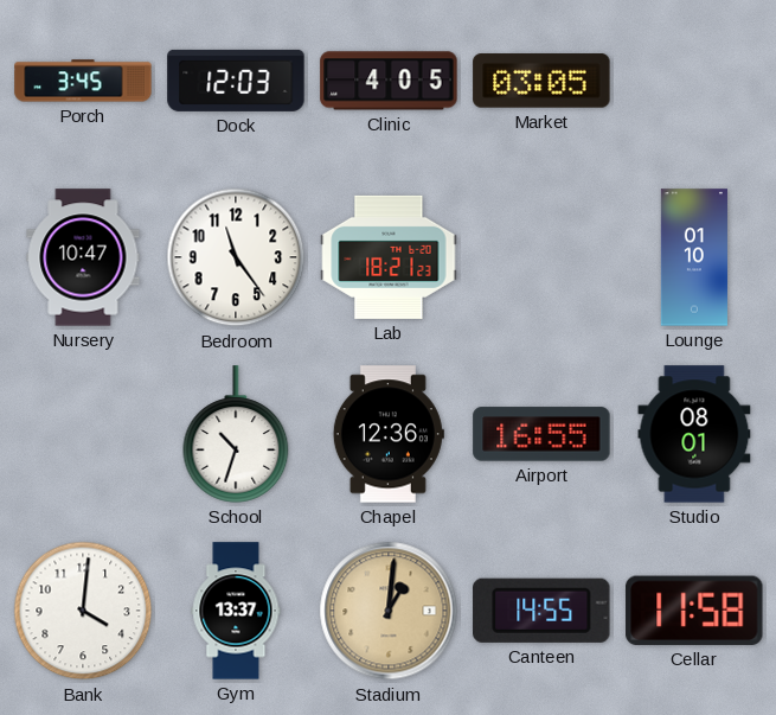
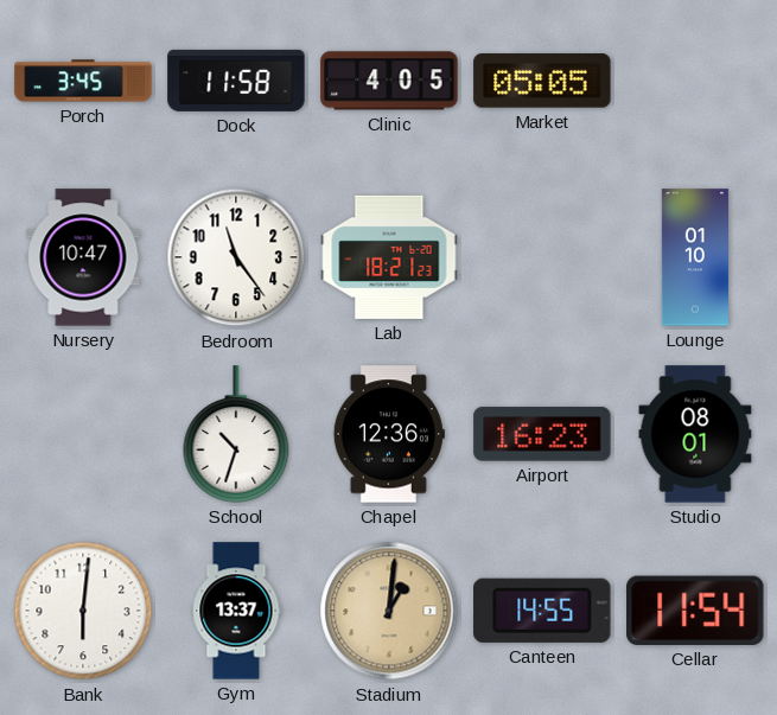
Dock: 12:03 -> 11:58 (236, 81)
Market: 03:05 -> 05:05 (542, 81)
Airport: 16:55 -> 16:23 (542, 434)
Bank: 4:01 -> 6:01 (83, 611)
Cellar: 11:58 -> 11:54 (695, 611)
